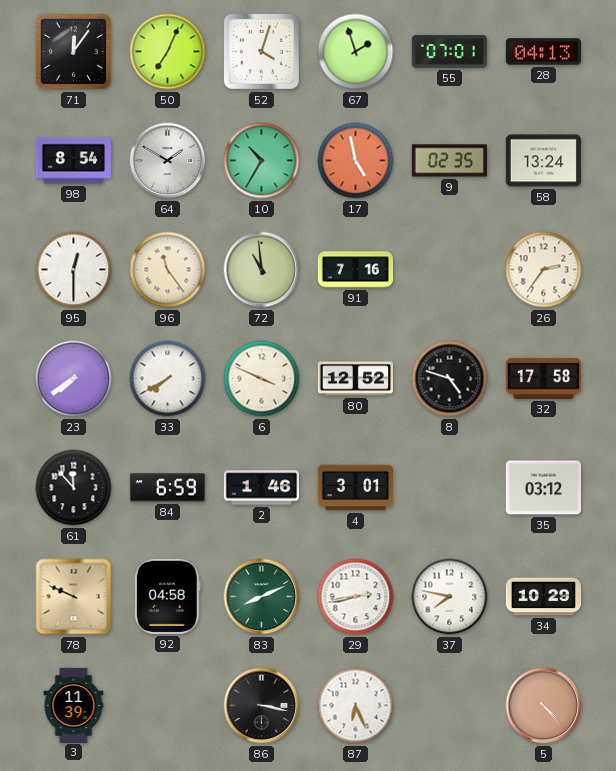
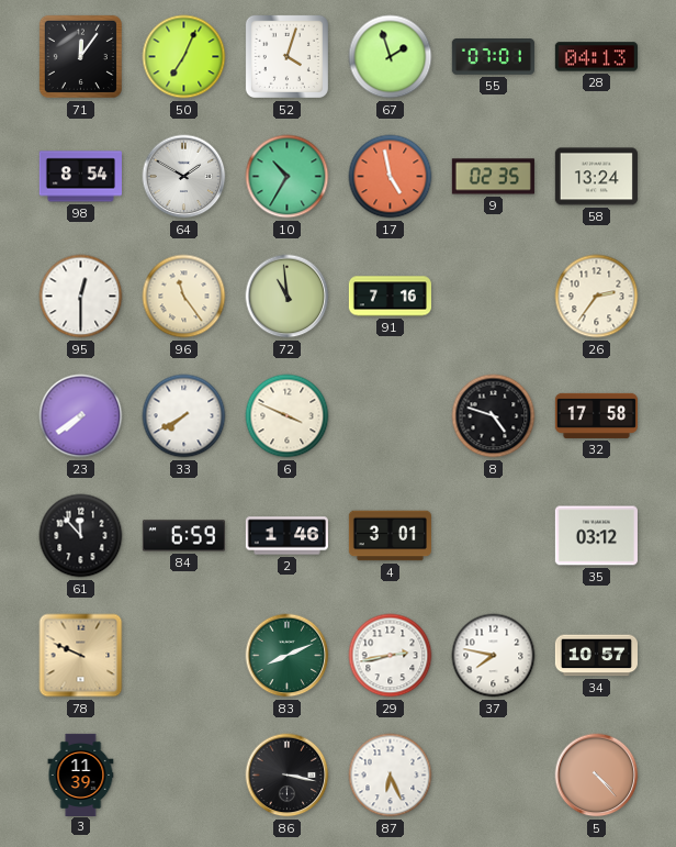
80: 12:52 -> none (355, 379)
92: 04:58 -> none (168, 596)
34: 10:29 -> 10:57 (596, 656)
